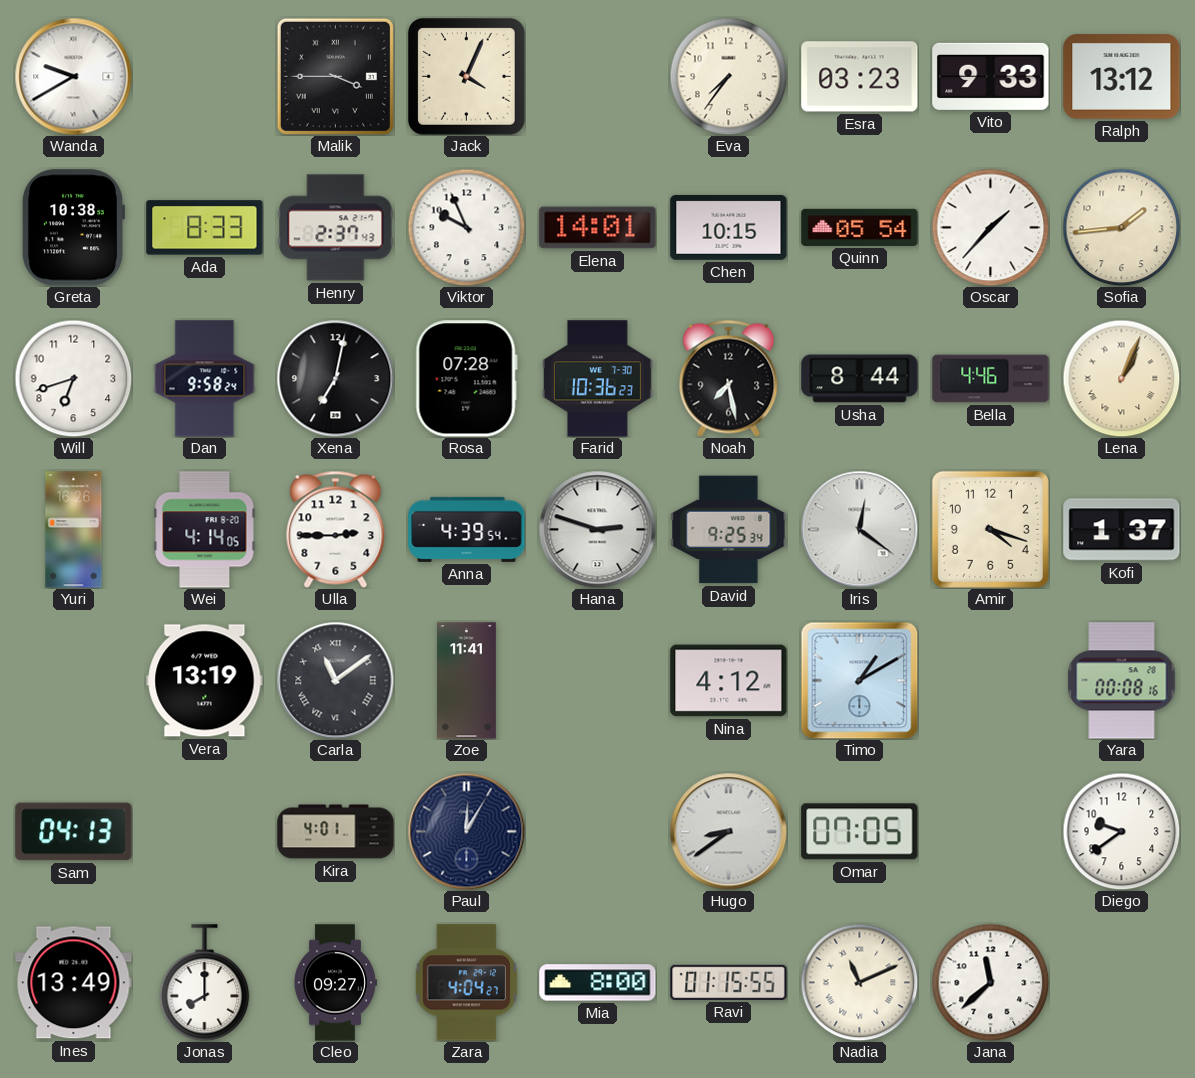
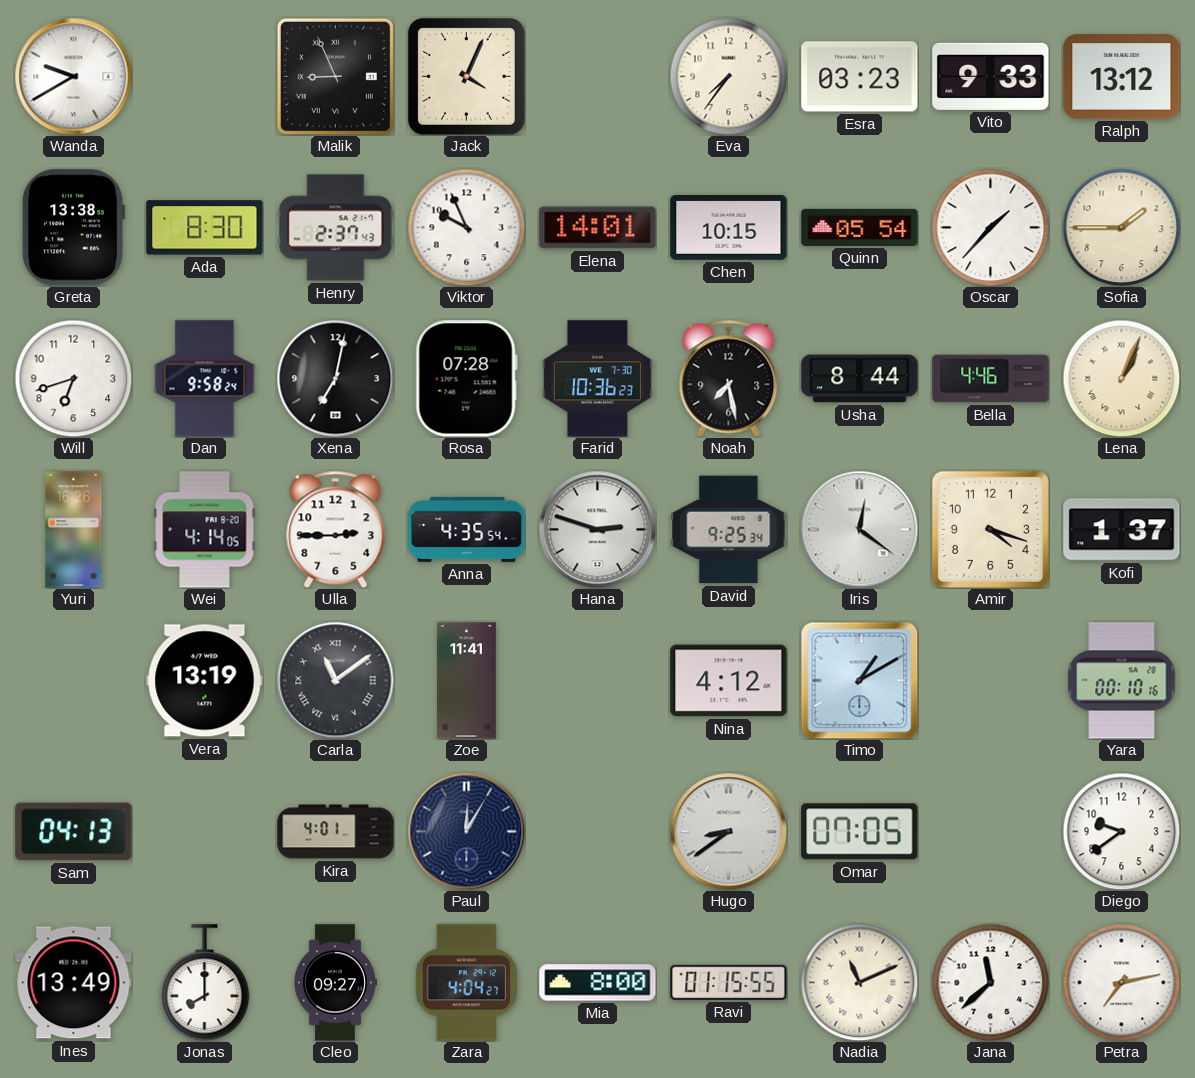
Malik: 3:45 -> 8:56 (335, 76)
Greta: 10:38 -> 13:38 (72, 228)
Ada: 8:33 -> 8:30 (205, 228)
Sofia: 1:44 -> 1:45 (1121, 227)
Anna: 4:39 -> 4:35 (467, 529)
Yara: 00:08 -> 00:10 (1122, 681)
Petra: none -> 7:13 (1121, 982)
